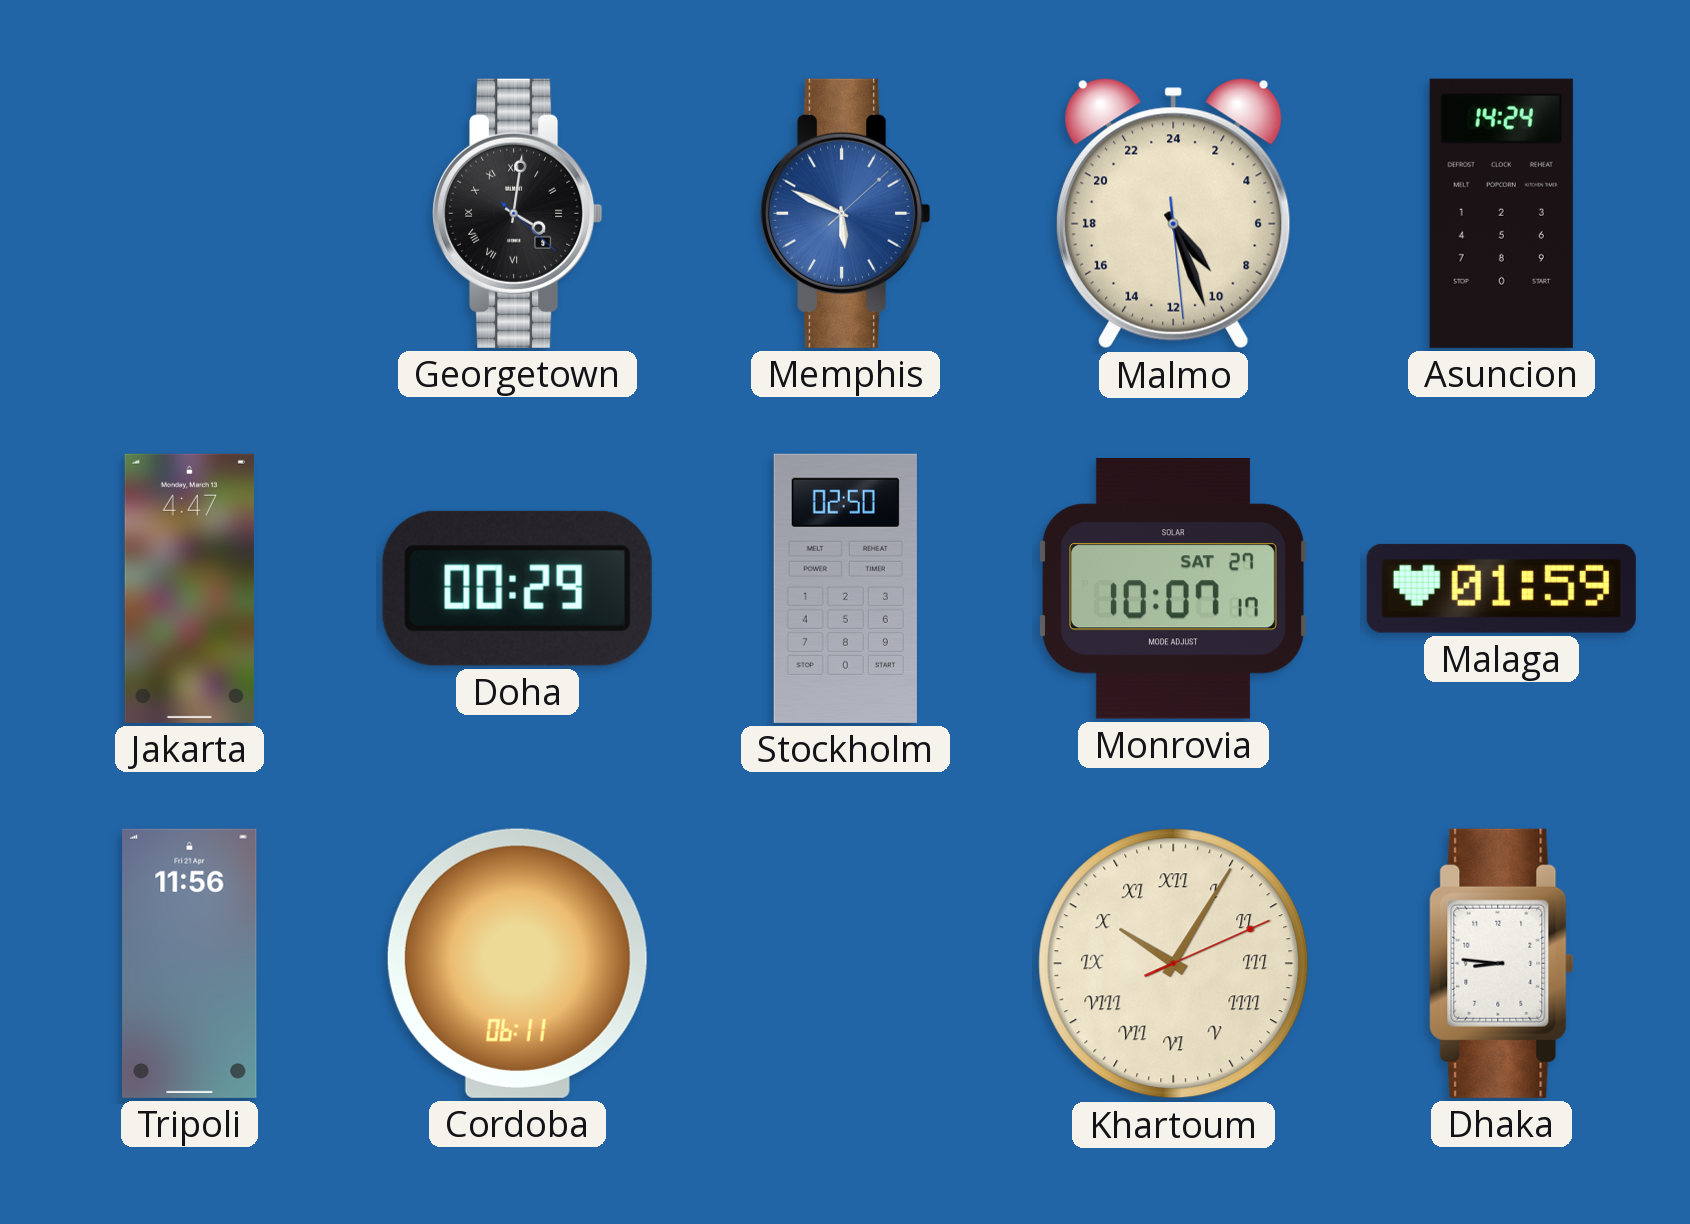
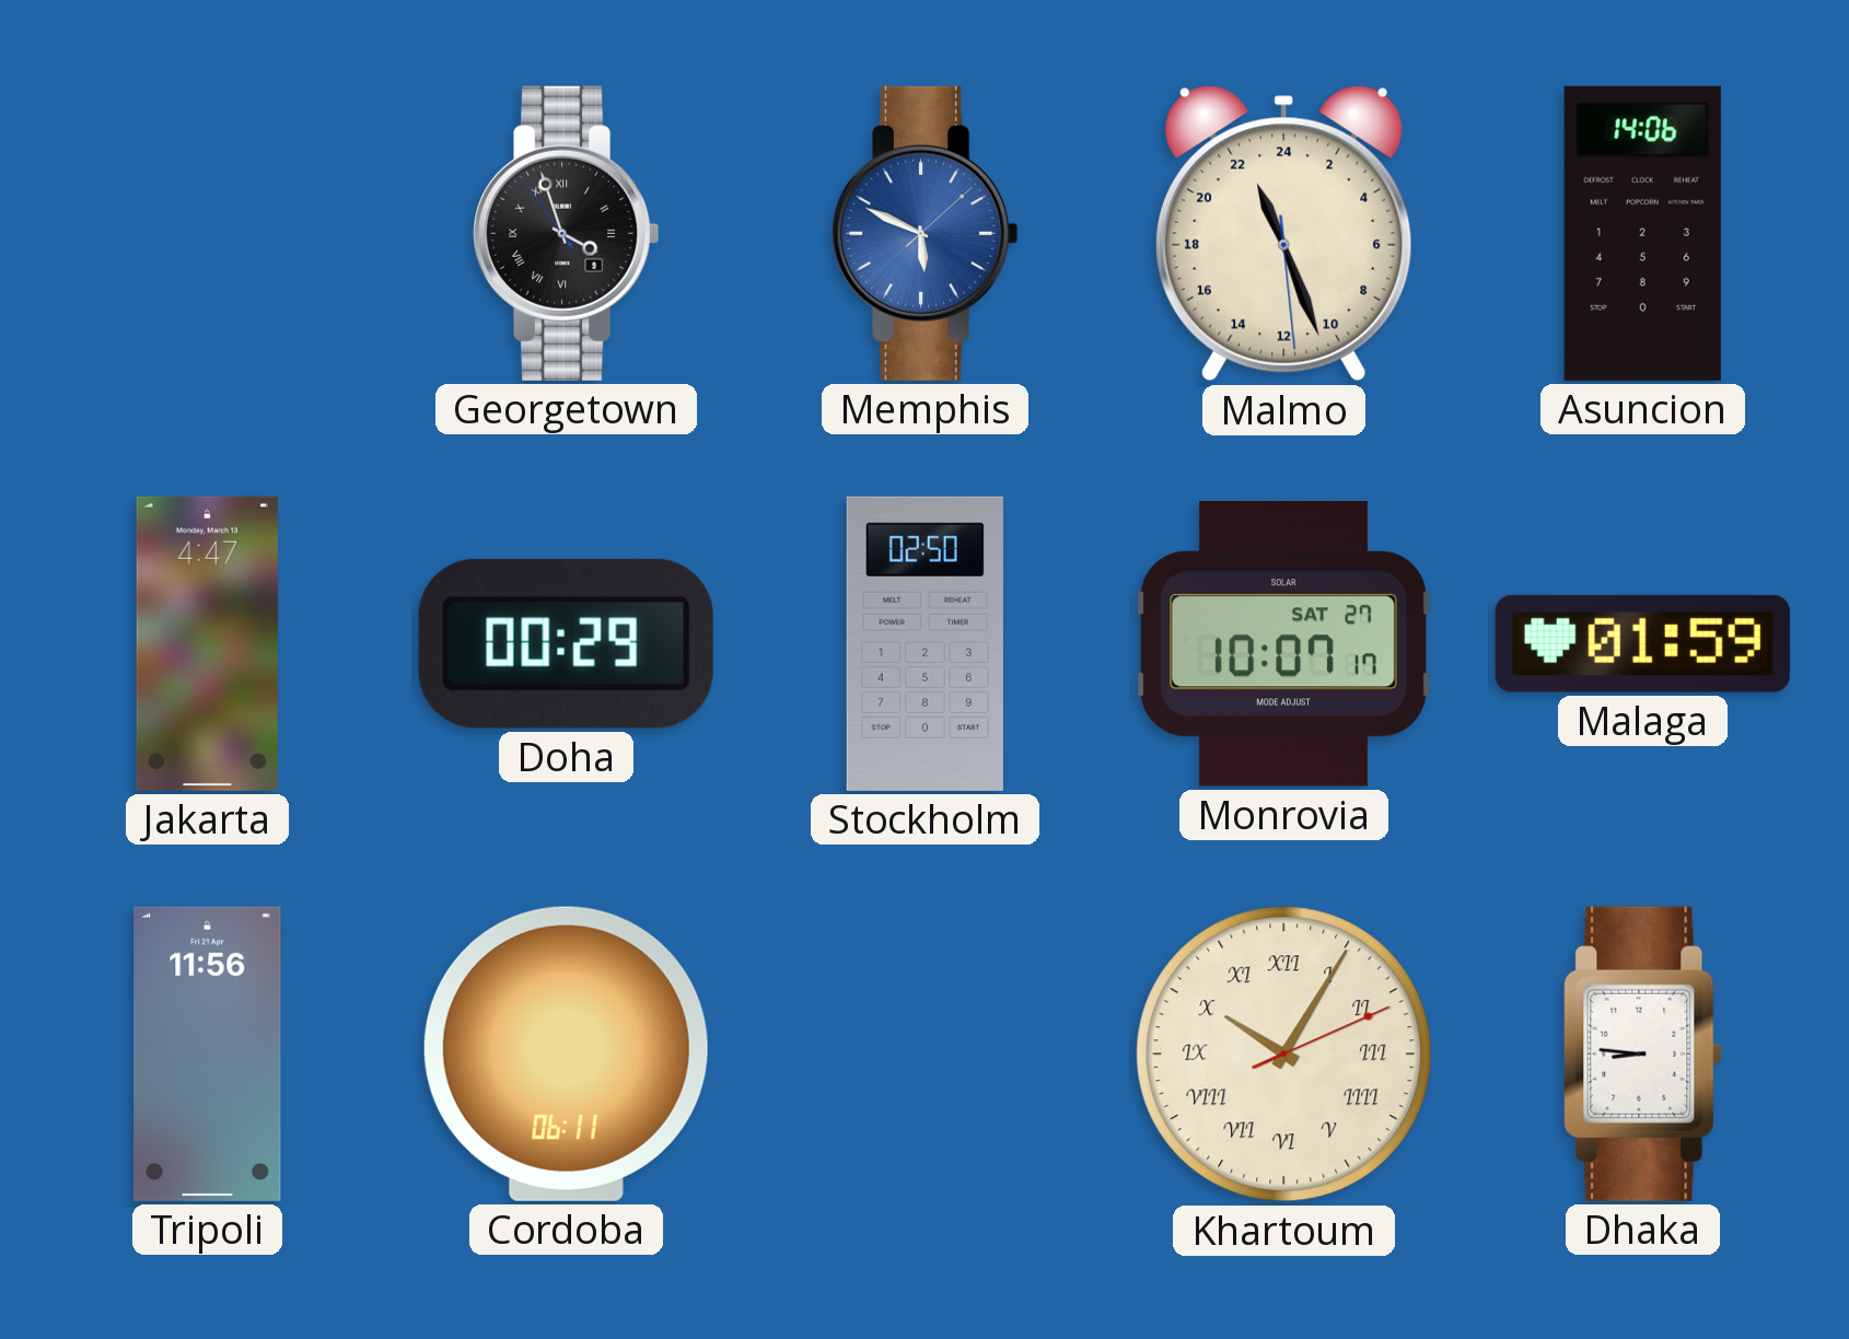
Georgetown: 4:01 -> 3:56 (567, 233)
Malmo: 9:26 -> 22:26 (1284, 234)
Asuncion: 14:24 -> 14:06 (1642, 233)
